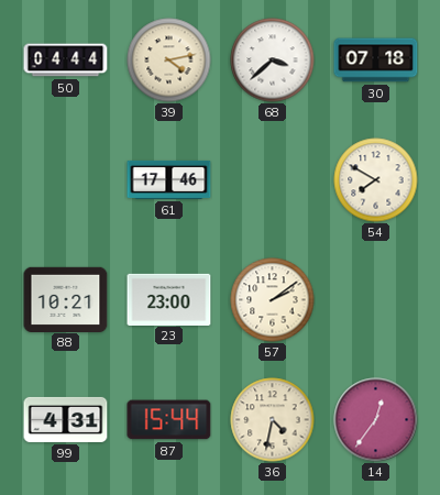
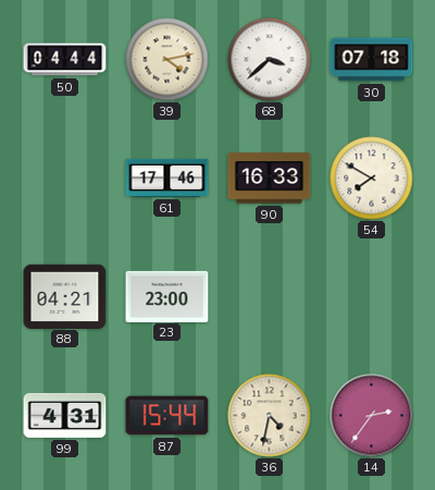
90: none -> 16:33 (270, 179)
88: 10:21 -> 04:21 (65, 296)
57: 2:09 -> none (273, 300)
14: 12:36 -> 2:36 (372, 416)
